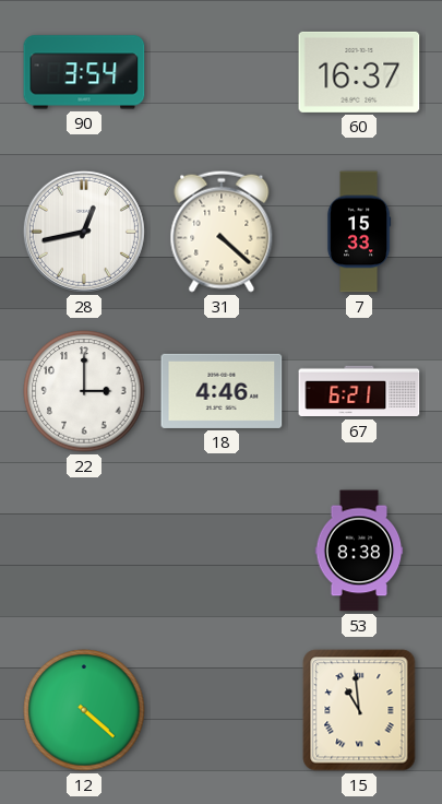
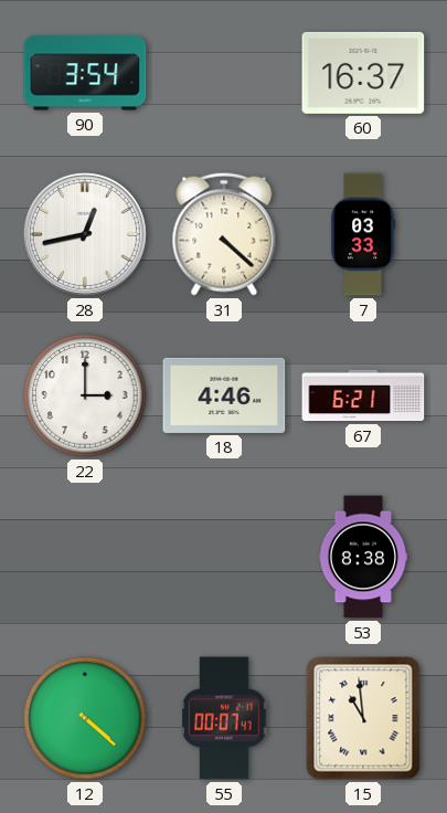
7: 15:33 -> 03:33 (363, 234)
55: none -> 00:07 (224, 718)
